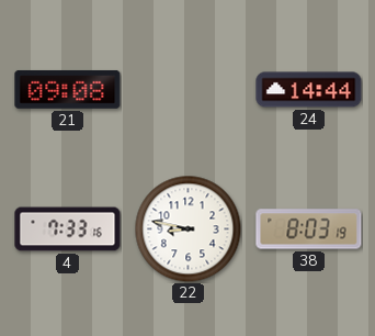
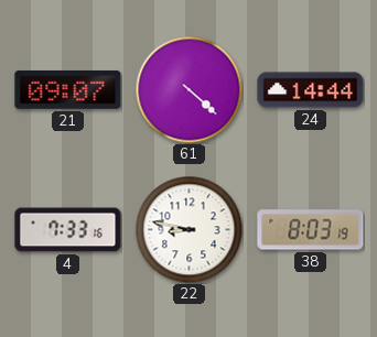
21: 09:08 -> 09:07 (68, 90)
61: none -> 4:22 (188, 89)
